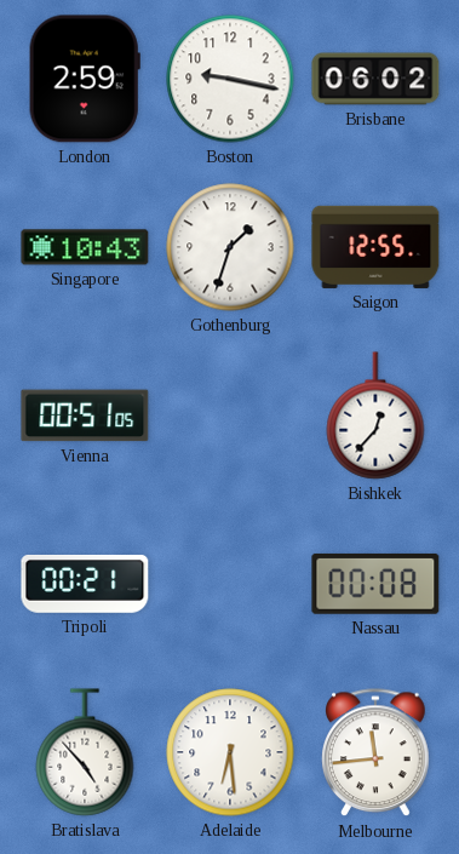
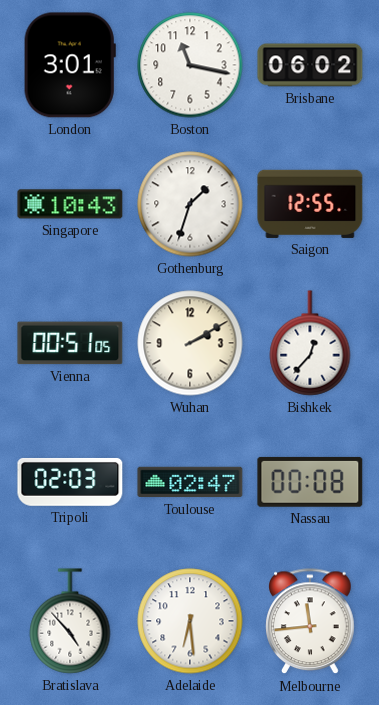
London: 2:59 -> 3:01 (70, 65)
Boston: 9:17 -> 11:17 (190, 65)
Wuhan: none -> 2:10 (190, 343)
Tripoli: 00:21 -> 02:03 (70, 482)
Toulouse: none -> 02:47 (190, 482)
